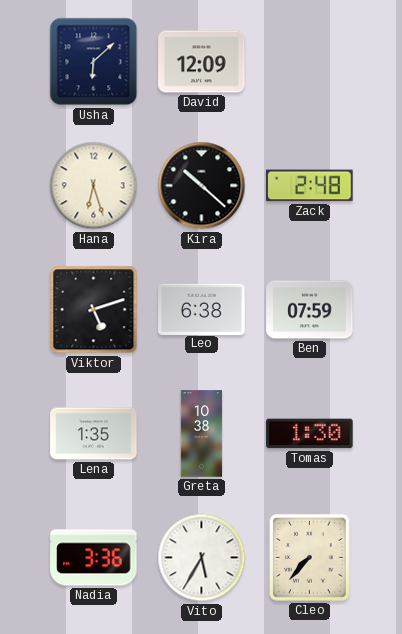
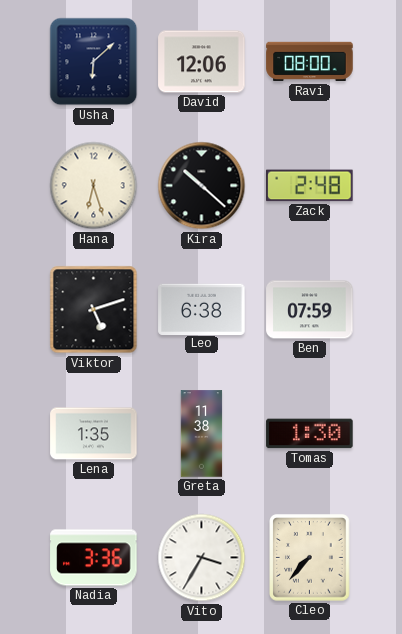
David: 12:09 -> 12:06 (202, 62)
Ravi: none -> 08:00 (310, 62)
Greta: 10:38 -> 11:38 (202, 434)
Vito: 5:35 -> 3:35 (202, 558)
